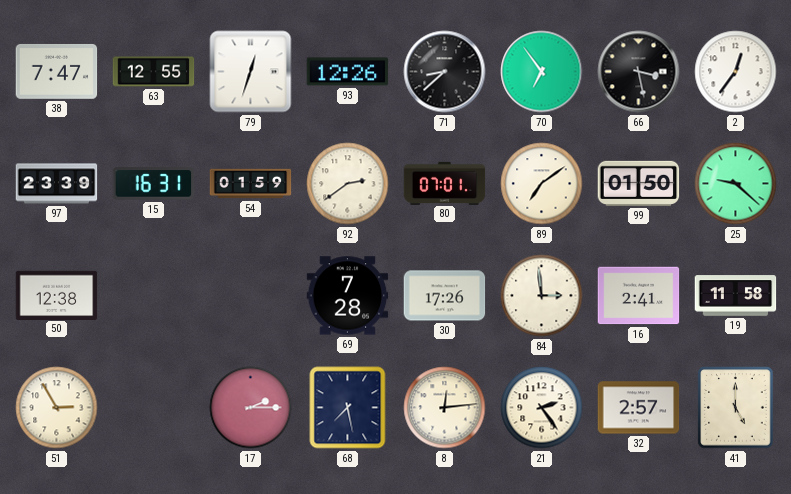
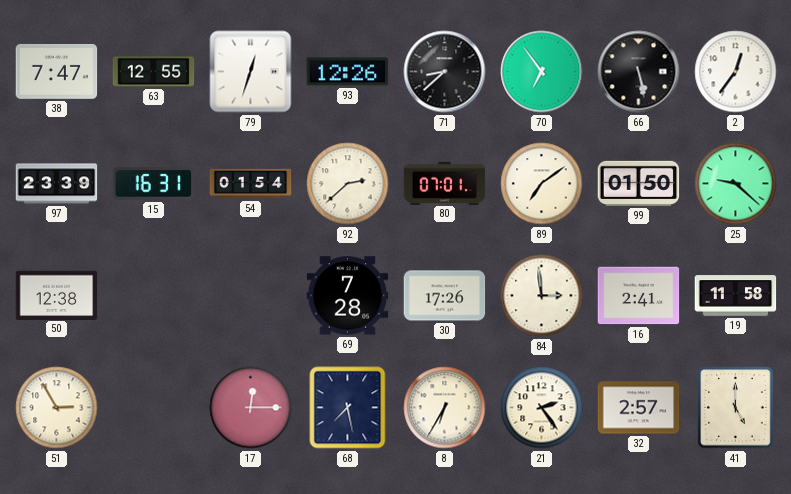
66: 3:28 -> 5:28 (639, 72)
54: 01:59 -> 01:54 (251, 184)
92: 2:39 -> 2:38 (348, 184)
17: 2:15 -> 12:15 (251, 408)
8: 12:14 -> 6:35 (445, 408)
